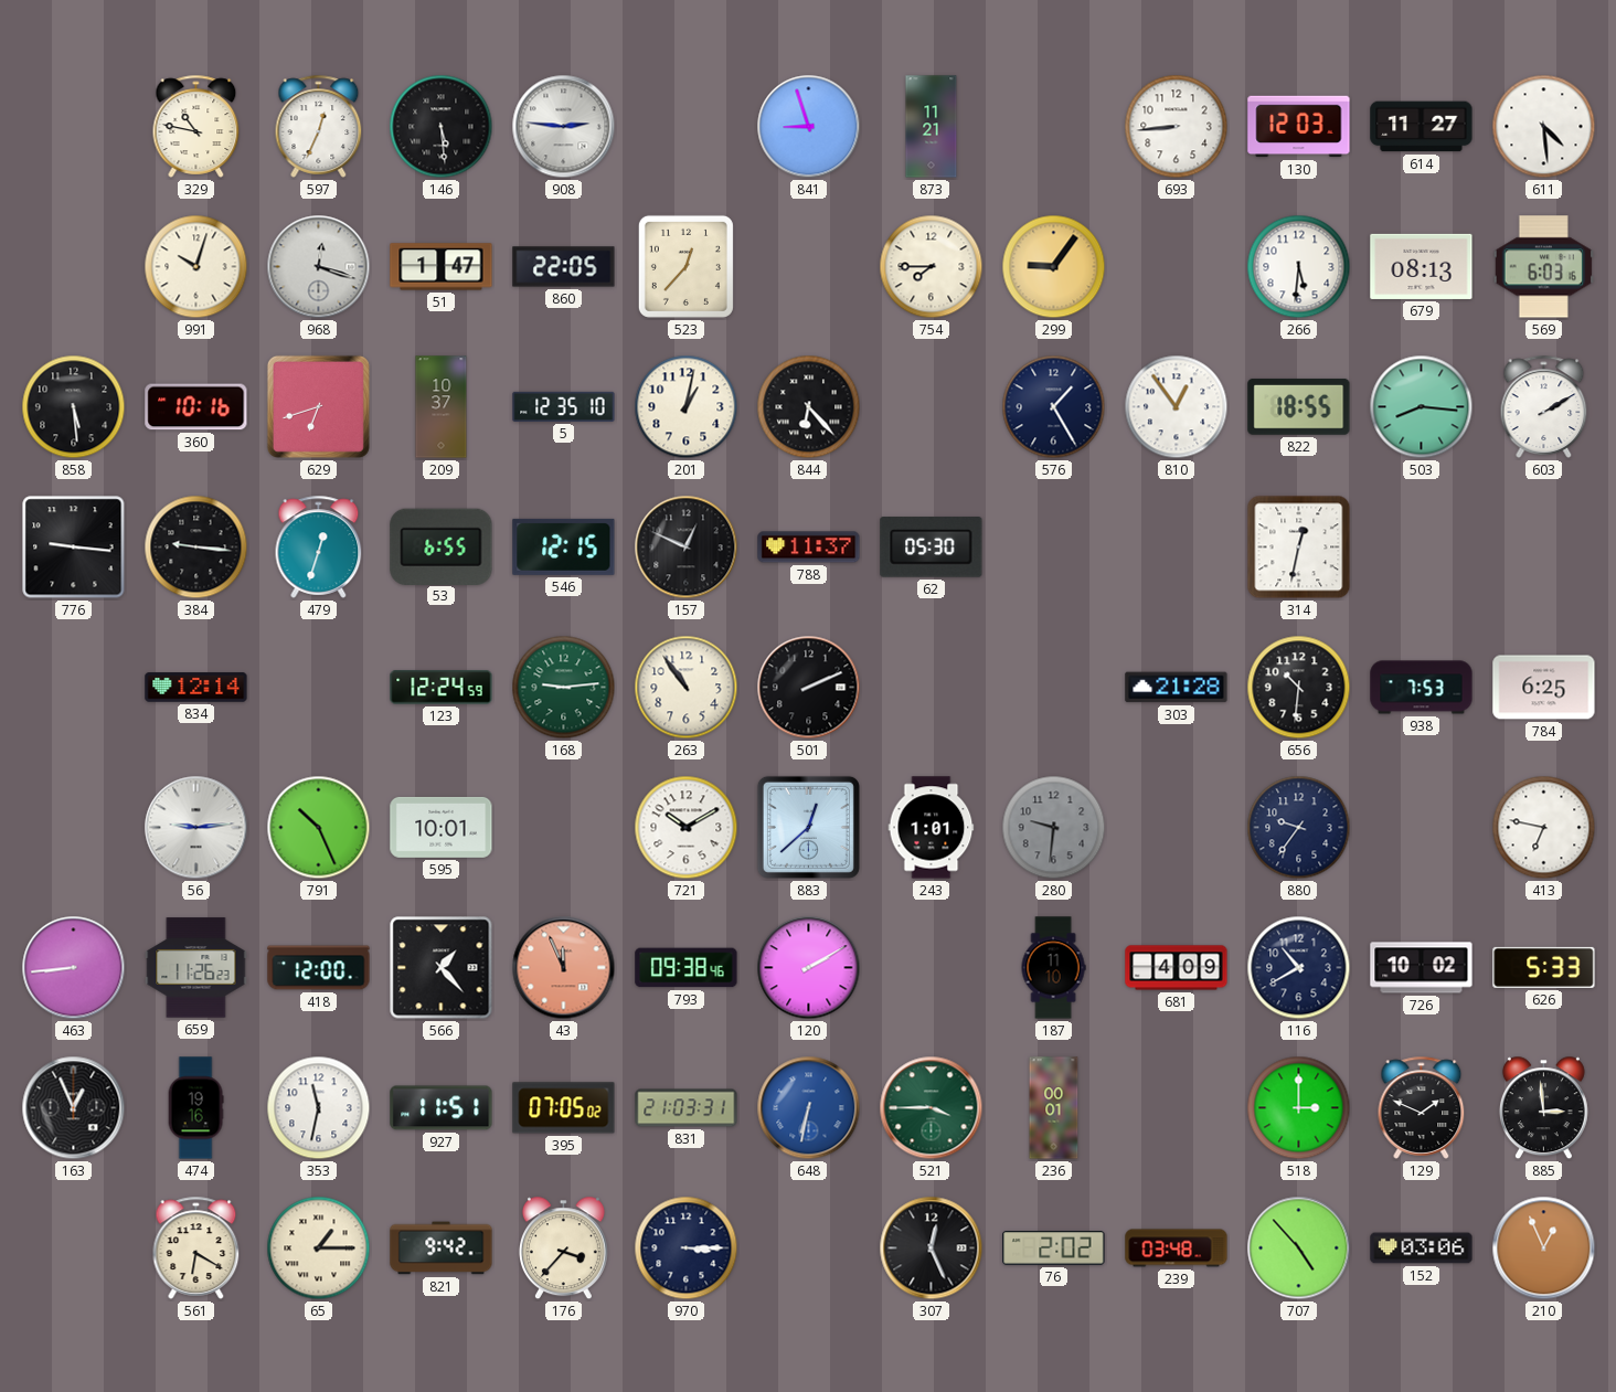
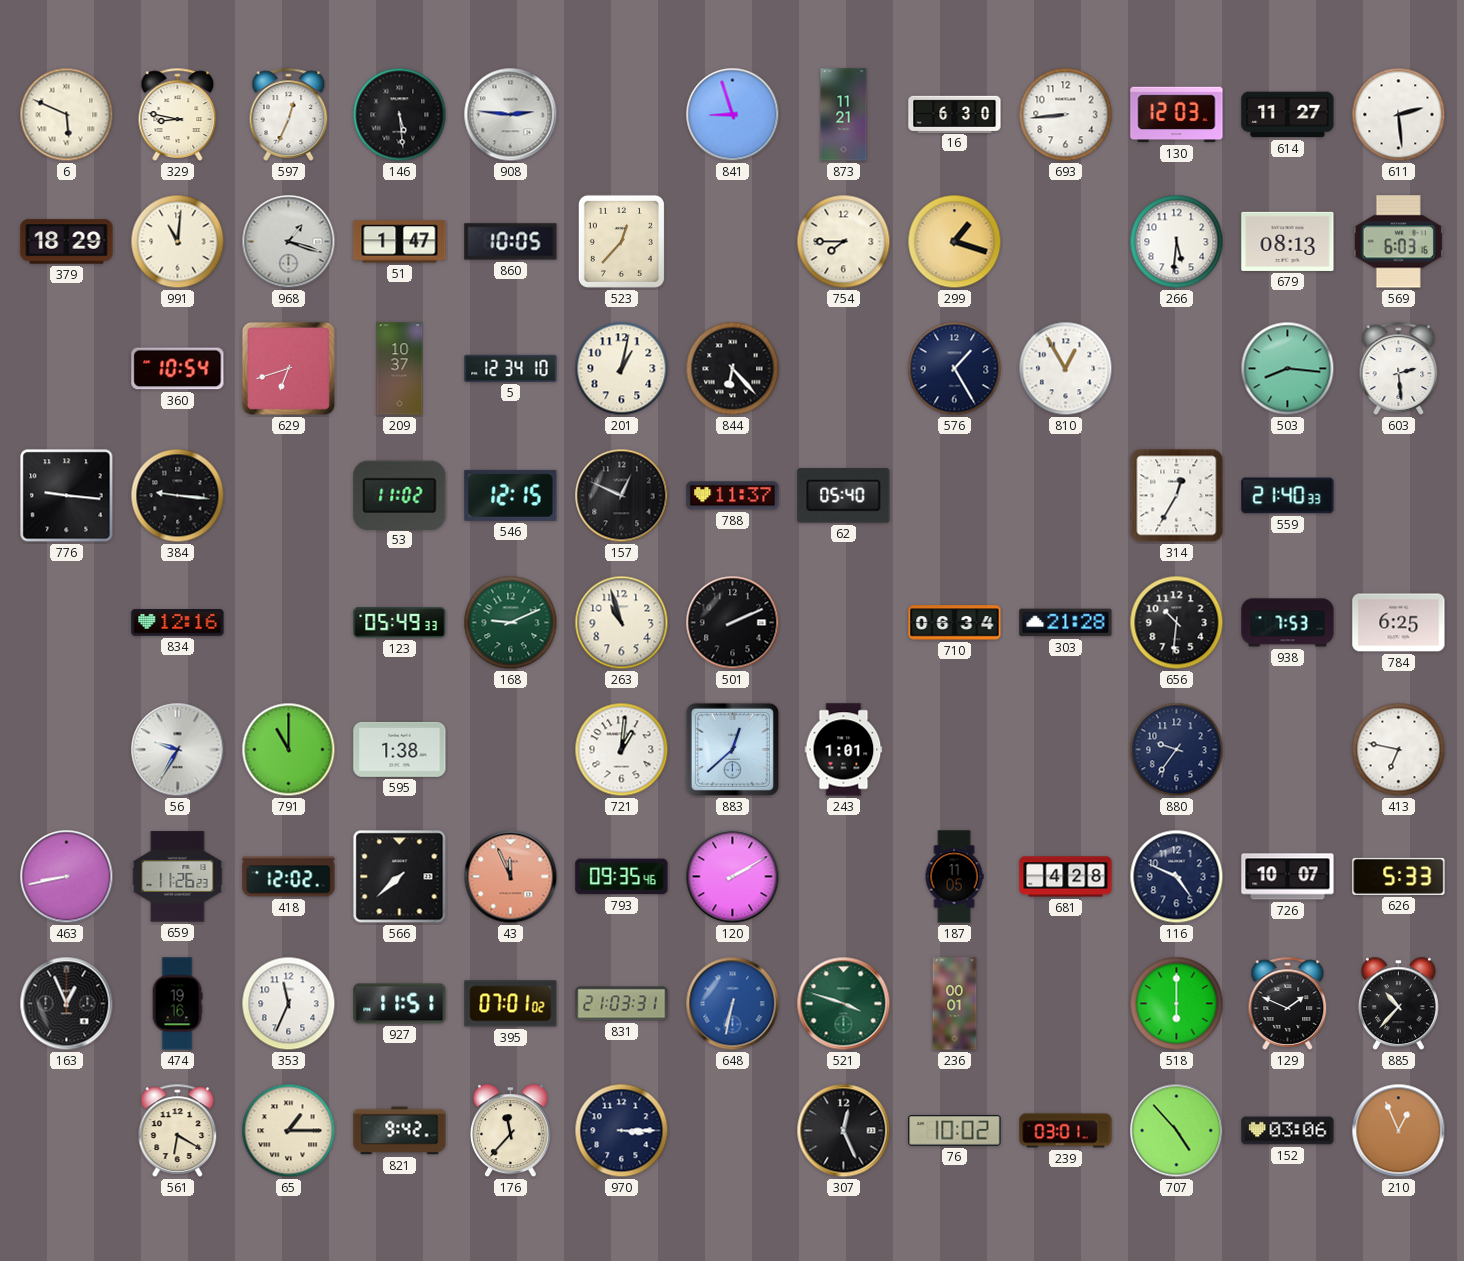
6: none -> 5:49 (67, 115)
329: 10:47 -> 8:47 (178, 114)
16: none -> 6:30 (955, 114)
611: 4:29 -> 2:29 (1399, 115)
379: none -> 18:29 (67, 242)
991: 10:03 -> 11:01 (178, 242)
968: 12:18 -> 1:18 (289, 242)
860: 22:05 -> 10:05 (511, 242)
299: 9:06 -> 1:18 (955, 242)
858: 5:29 -> none (74, 407)
360: 10:16 -> 10:54 (178, 369)
5: 12:35 -> 12:34 (511, 368)
810: 12:54 -> 12:55 (1066, 369)
822: 18:55 -> none (1299, 407)
603: 2:10 -> 2:29 (1399, 368)
479: 12:33 -> none (319, 546)
53: 6:55 -> 11:02 (400, 495)
62: 05:30 -> 05:40 (844, 496)
314: 12:32 -> 12:35 (1177, 496)
559: none -> 21:40 (1288, 496)
834: 12:14 -> 12:16 (178, 623)
123: 12:24 -> 05:49 (400, 623)
168: 9:14 -> 9:11 (511, 623)
263: 10:54 -> 10:57 (622, 623)
710: none -> 06:34 (955, 623)
56: 9:14 -> 9:35 (178, 750)
791: 10:26 -> 11:00 (289, 750)
595: 10:01 -> 1:38 (400, 749)
721: 10:10 -> 1:01 (622, 750)
280: 9:31 -> none (1054, 828)
463: 8:44 -> 8:43 (67, 877)
418: 12:00 -> 12:02 (289, 877)
566: 1:23 -> 7:38 (400, 877)
793: 09:38 -> 09:35 (622, 877)
187: 11:10 -> 11:05 (954, 877)
681: 4:09 -> 4:28 (1066, 877)
116: 10:40 -> 4:49 (1177, 877)
726: 10:02 -> 10:07 (1288, 877)
353: 11:32 -> 11:34 (289, 1004)
395: 07:05 -> 07:01 (511, 1004)
521: 3:45 -> 3:48 (844, 1004)
518: 3:00 -> 6:00 (1177, 1004)
885: 2:59 -> 10:37 (1398, 1004)
176: 3:37 -> 11:37 (510, 1131)
76: 2:02 -> 10:02 (955, 1131)
239: 03:48 -> 03:01 (1066, 1131)
